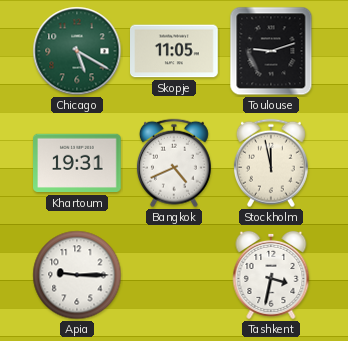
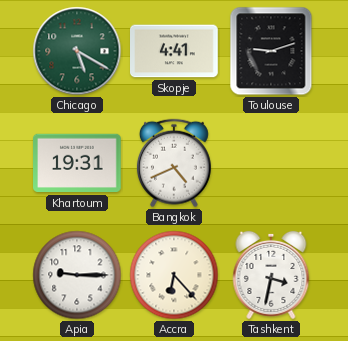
Skopje: 11:05 -> 4:41 (175, 51)
Stockholm: 11:58 -> none (271, 163)
Accra: none -> 6:23 (174, 275)
